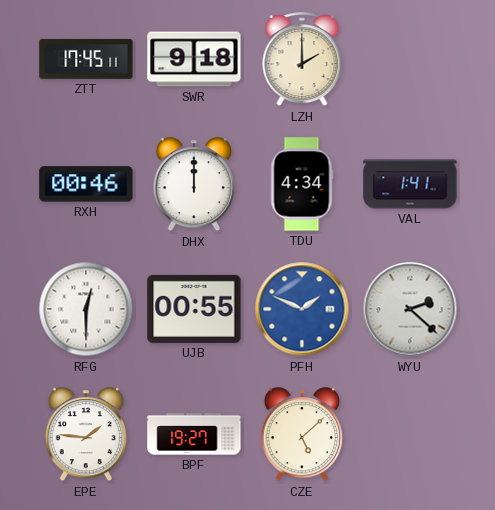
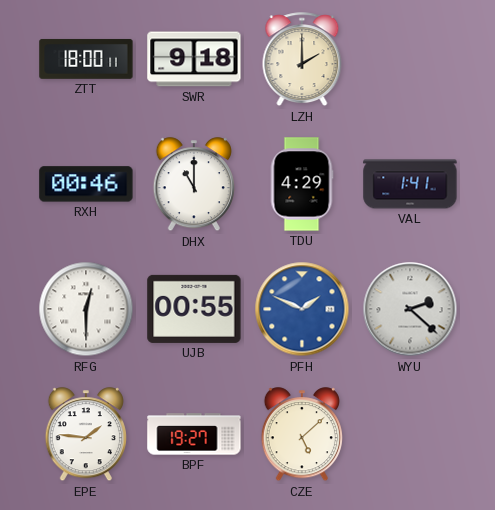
ZTT: 17:45 -> 18:00 (86, 59)
DHX: 12:00 -> 11:00 (194, 185)
TDU: 4:34 -> 4:29 (302, 184)
